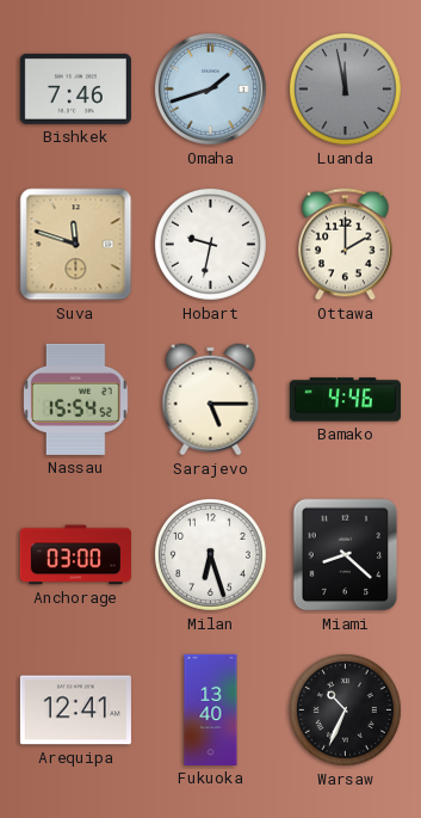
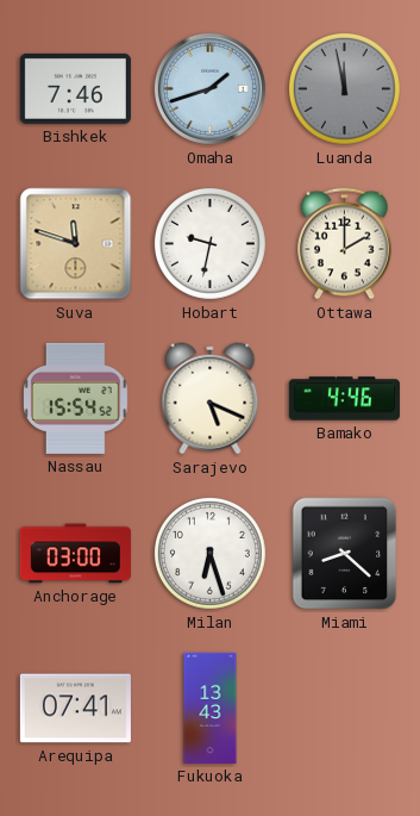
Sarajevo: 5:15 -> 5:19 (211, 399)
Arequipa: 12:41 -> 07:41 (75, 709)
Fukuoka: 13:40 -> 13:43 (211, 708)
Warsaw: 10:34 -> none (345, 709)
